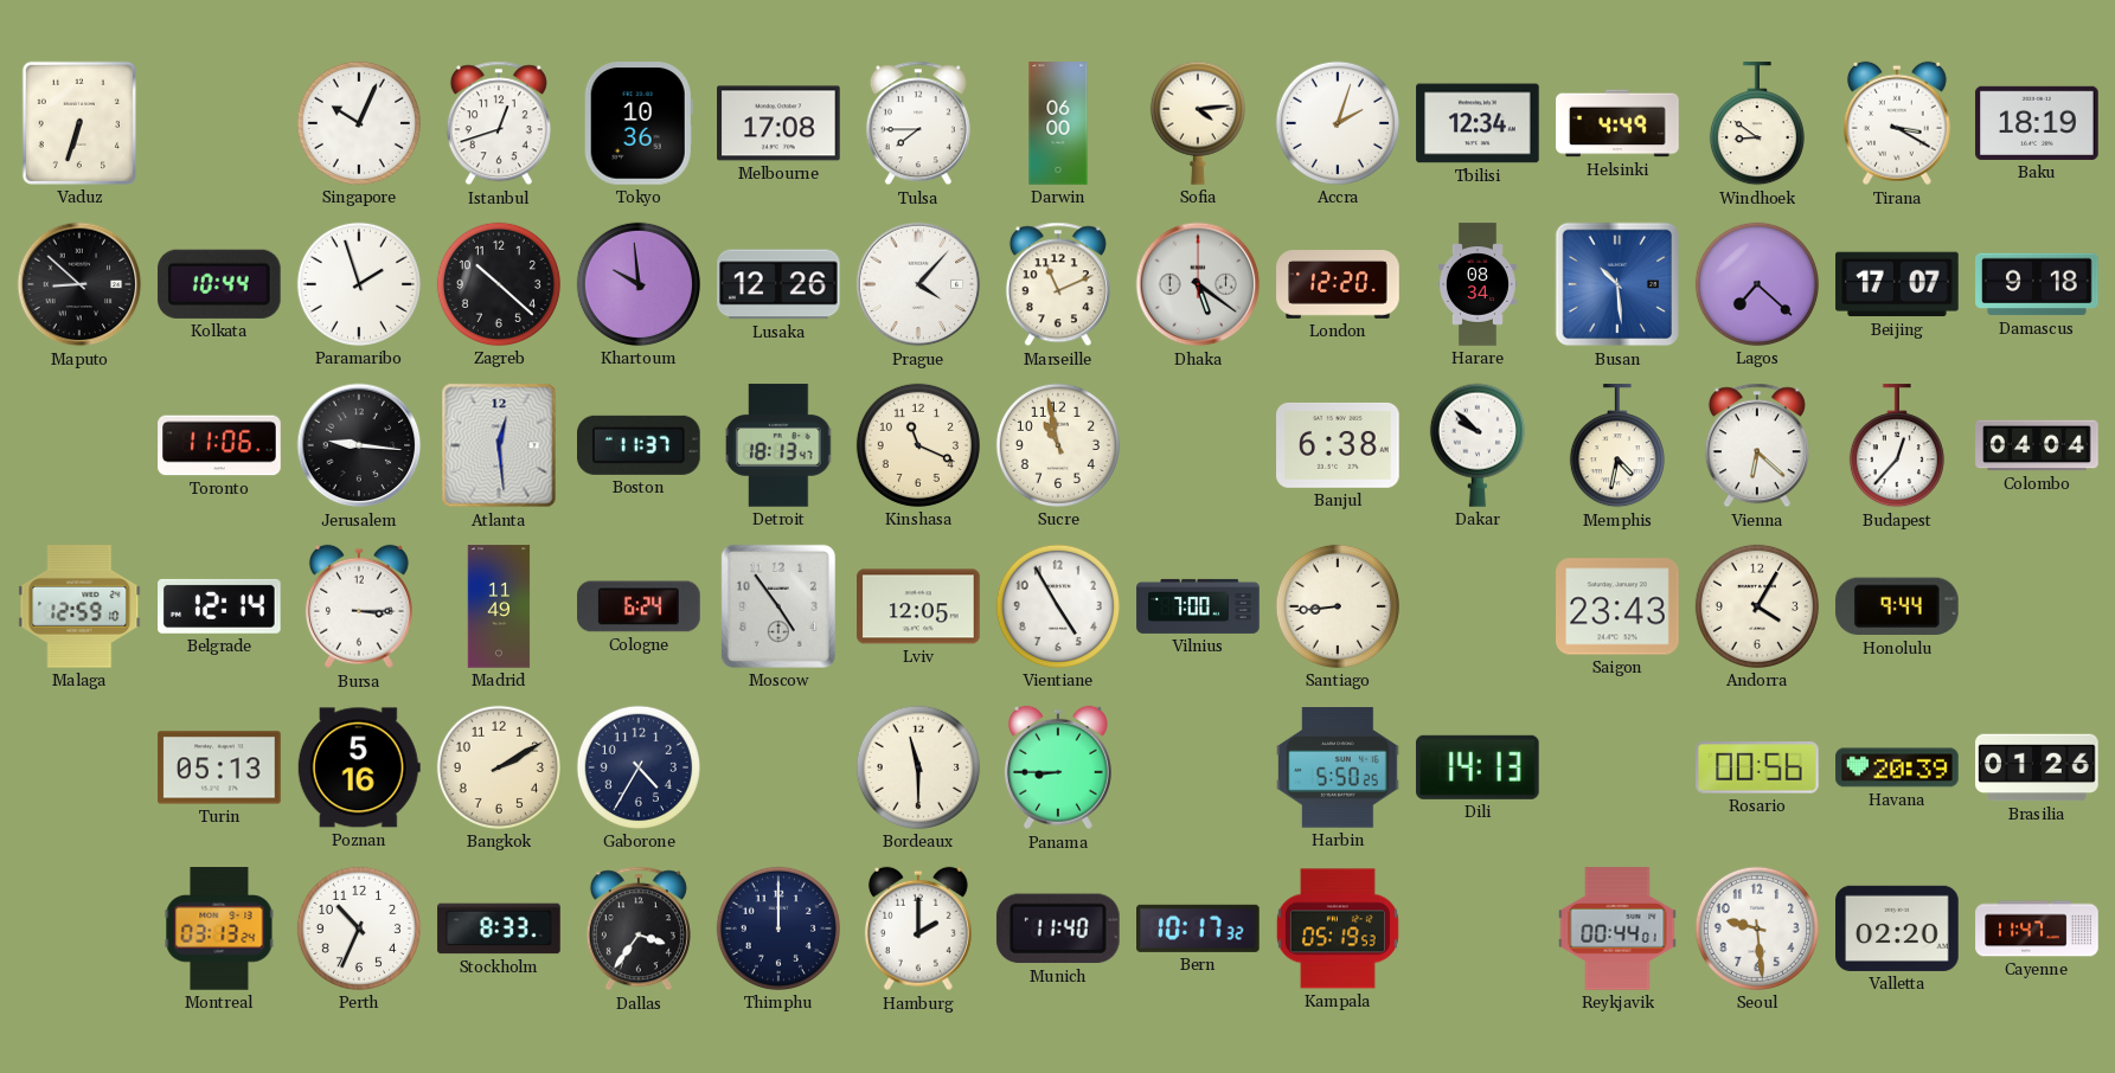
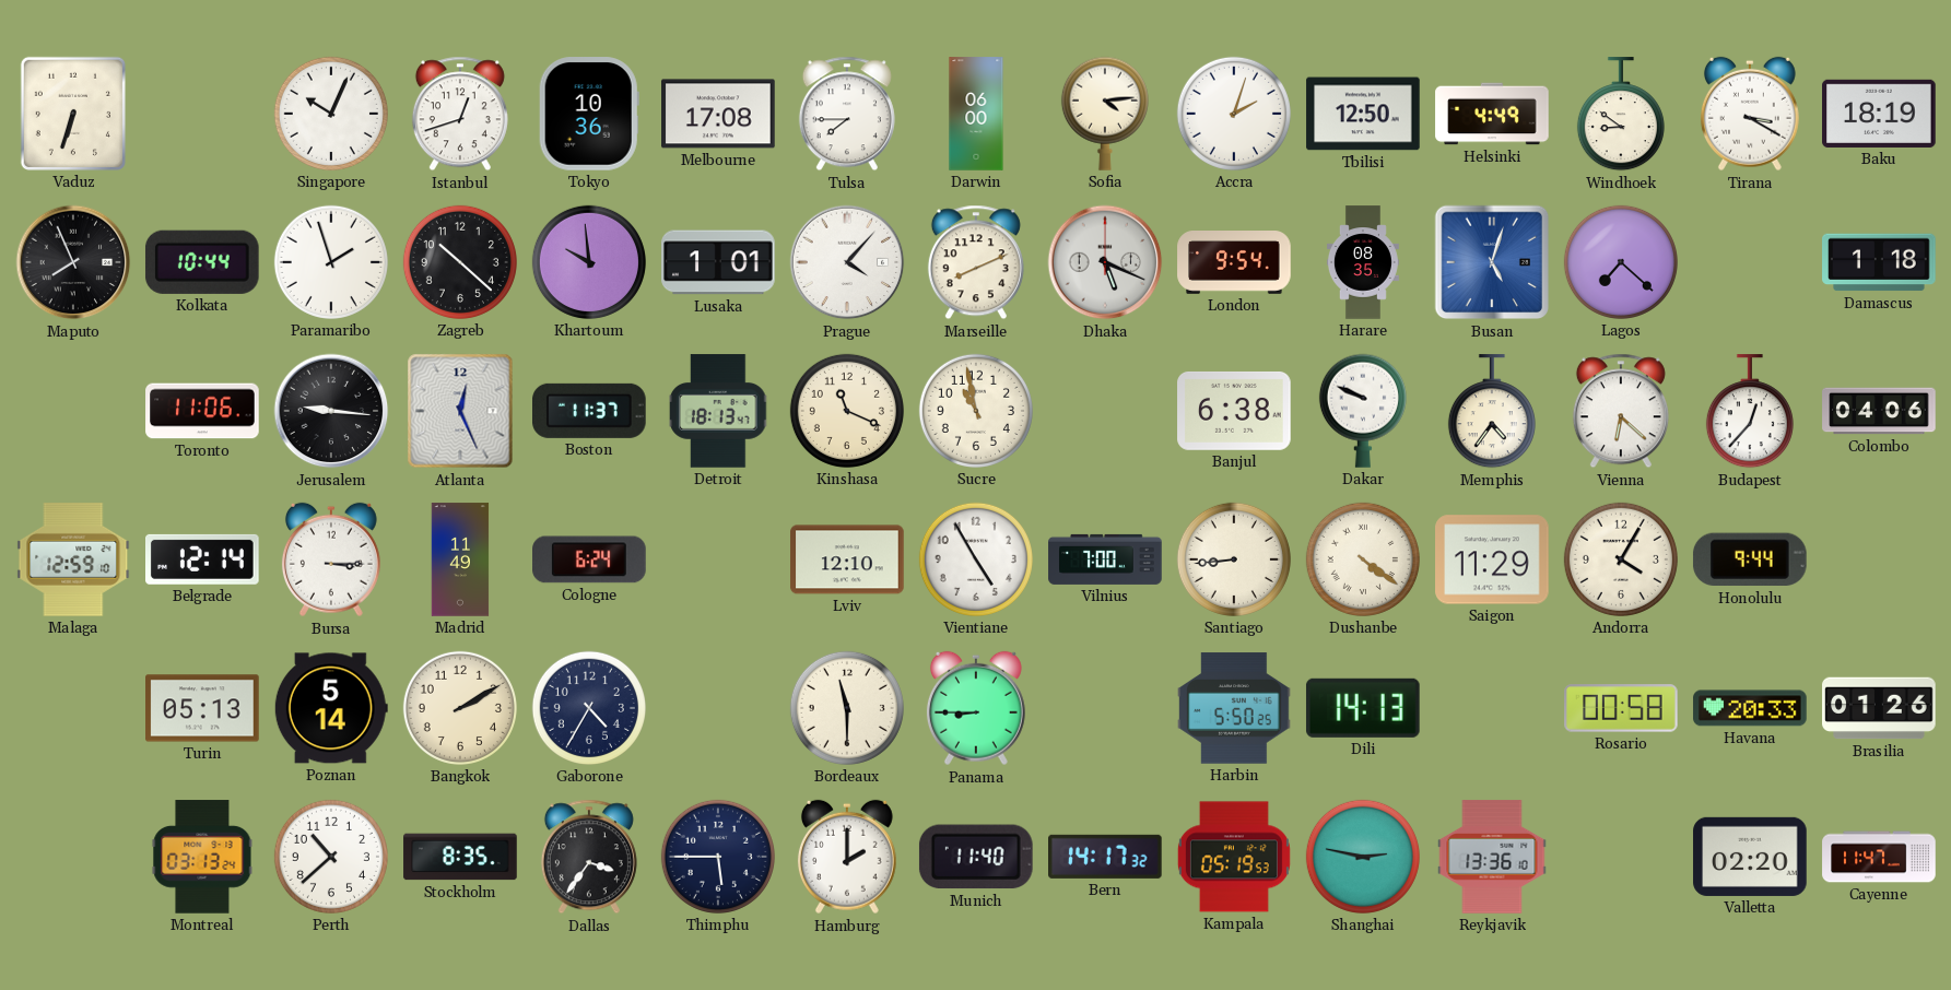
Tbilisi: 12:34 -> 12:50 (1363, 114)
Maputo: 8:52 -> 7:56 (73, 262)
Lusaka: 12:26 -> 1:01 (718, 262)
Marseille: 11:11 -> 8:11 (976, 262)
Dhaka: 5:21 -> 5:19 (1105, 262)
London: 12:20 -> 9:54 (1234, 263)
Harare: 08:34 -> 08:35 (1363, 262)
Busan: 10:29 -> 5:03 (1492, 262)
Beijing: 17:07 -> none (1897, 284)
Damascus: 9:18 -> 1:18 (1879, 262)
Atlanta: 12:29 -> 12:26 (460, 411)
Dakar: 9:52 -> 9:49 (1363, 411)
Memphis: 4:32 -> 4:36 (1492, 412)
Colombo: 04:04 -> 04:06 (1879, 411)
Moscow: 4:54 -> none (778, 606)
Lviv: 12:05 -> 12:10 (847, 559)
Dushanbe: none -> 4:21 (1363, 559)
Saigon: 23:43 -> 11:29 (1492, 559)
Poznan: 5:16 -> 5:14 (331, 708)
Rosario: 00:56 -> 00:58 (1621, 708)
Havana: 20:39 -> 20:33 (1750, 708)
Perth: 10:34 -> 10:38 (331, 857)
Stockholm: 8:33 -> 8:35 (460, 857)
Thimphu: 12:00 -> 5:45 (718, 857)
Bern: 10:17 -> 14:17 (1106, 857)
Shanghai: none -> 2:47 (1363, 857)
Reykjavik: 00:44 -> 13:36 (1492, 857)
Seoul: 9:29 -> none (1757, 929)
